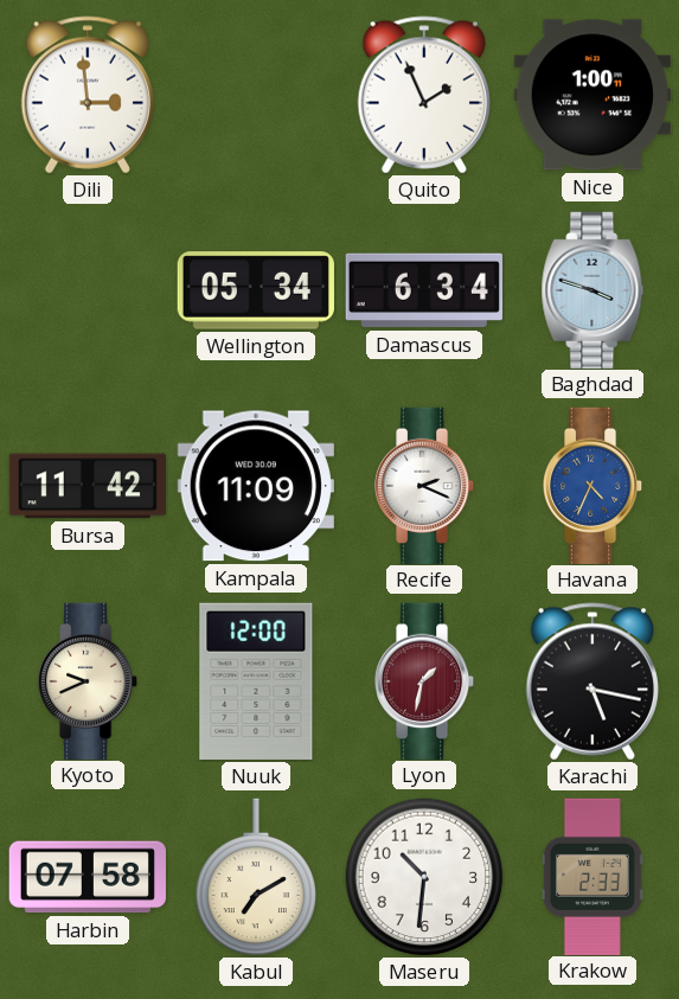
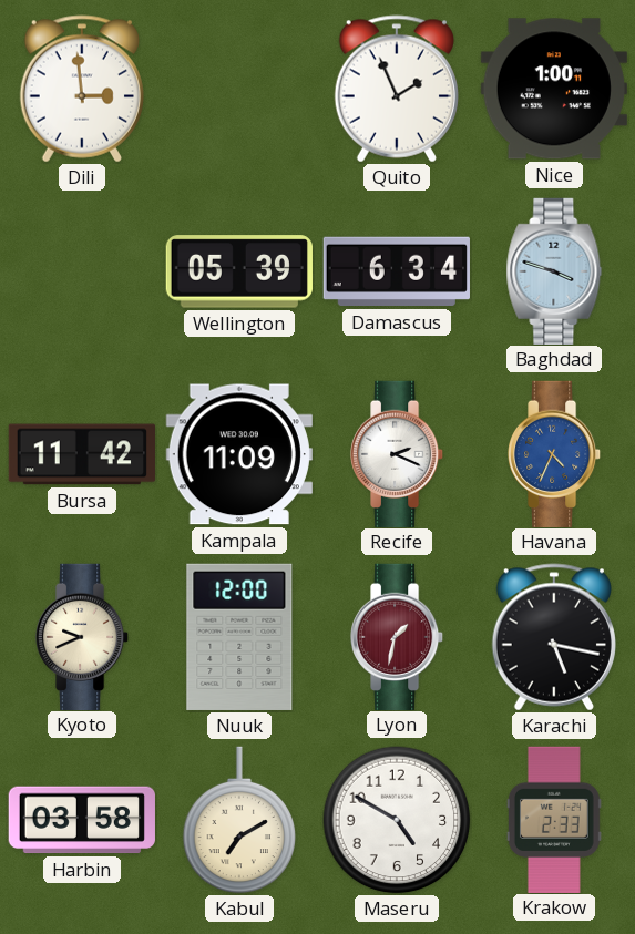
Wellington: 05:34 -> 05:39 (239, 271)
Harbin: 07:58 -> 03:58 (82, 820)
Maseru: 10:31 -> 4:50 (397, 820)
